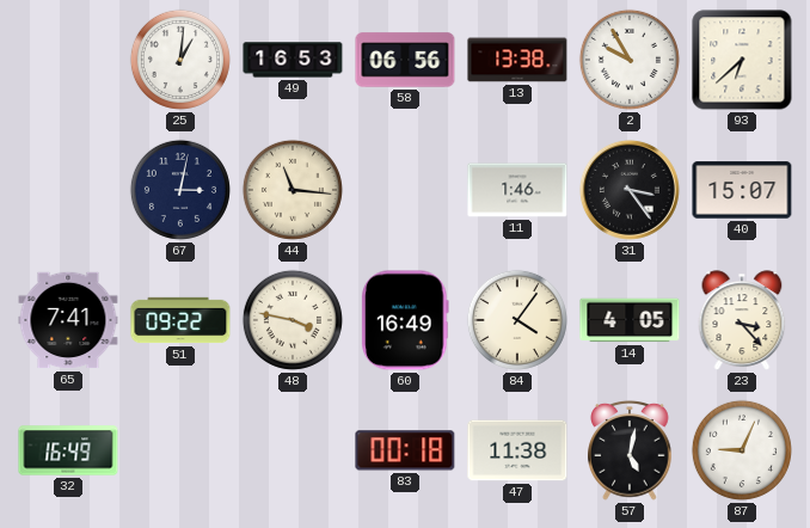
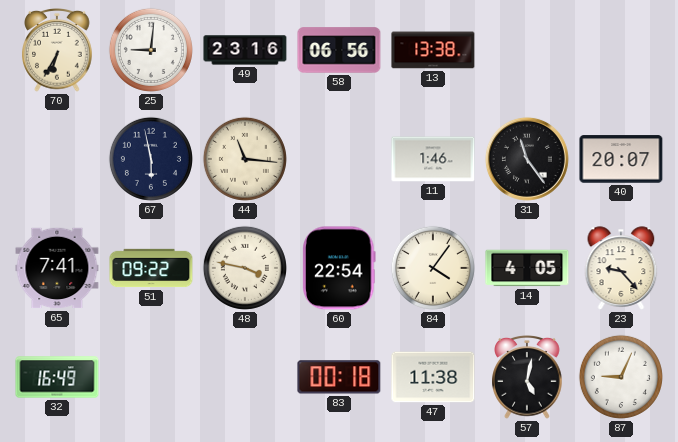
70: none -> 6:35 (57, 51)
25: 1:01 -> 9:01 (151, 50)
49: 16:53 -> 23:16 (245, 50)
2: 9:55 -> none (630, 60)
93: 6:38 -> none (742, 60)
67: 3:02 -> 5:58 (151, 159)
31: 3:24 -> 11:24 (527, 159)
40: 15:07 -> 20:07 (621, 159)
60: 16:49 -> 22:54 (340, 268)
23: 3:23 -> 9:23 (621, 268)
